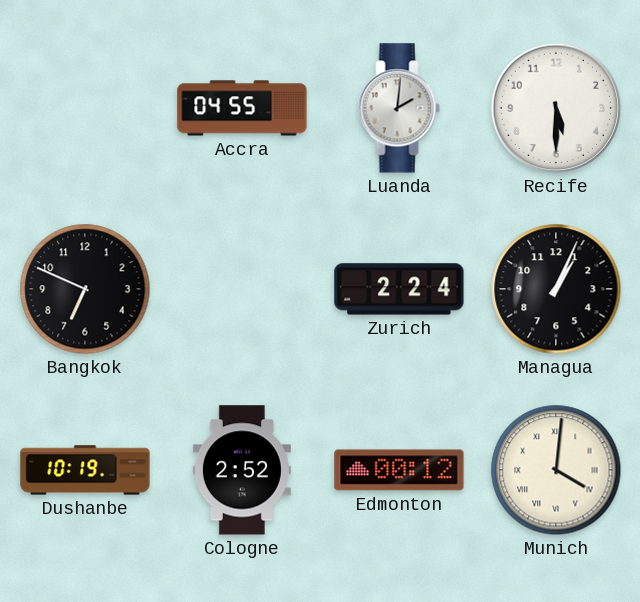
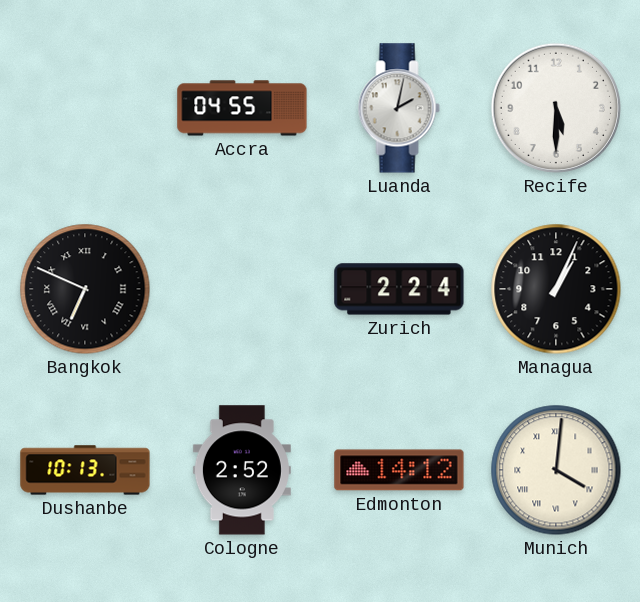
Luanda: 2:01 -> 2:02 (399, 108)
Bangkok numerals: Arabic -> Roman (85, 289)
Dushanbe: 10:19 -> 10:13 (85, 470)
Edmonton: 00:12 -> 14:12 (399, 470)
